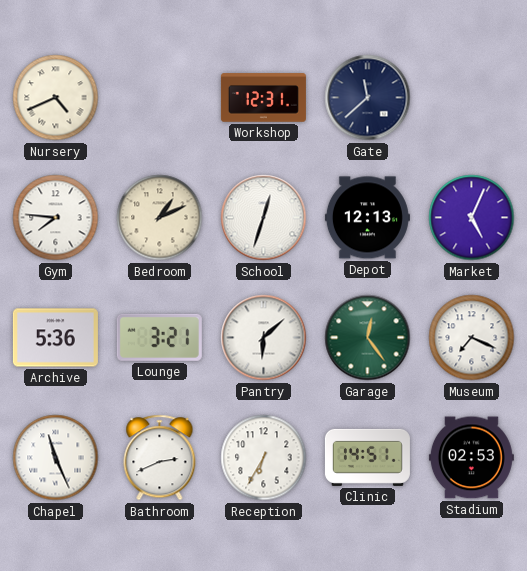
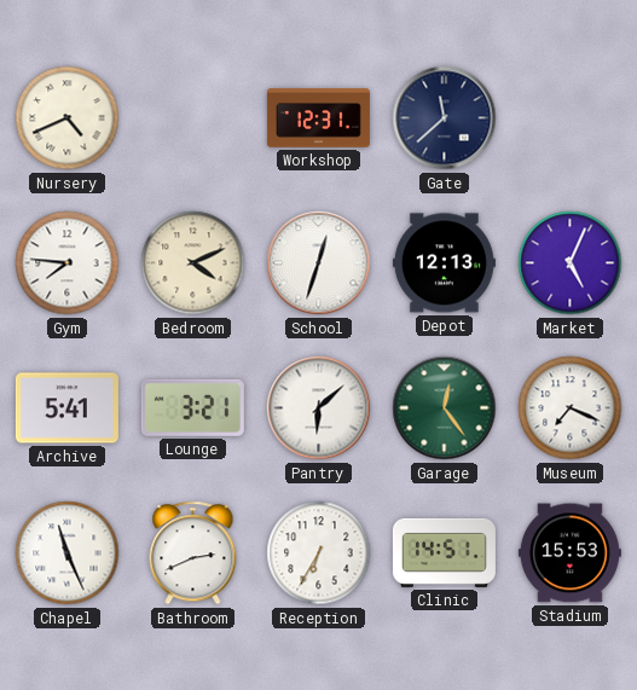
Bedroom: 1:11 -> 4:11 (193, 263)
Archive: 5:36 -> 5:41 (66, 408)
Stadium: 02:53 -> 15:53 (569, 553)
